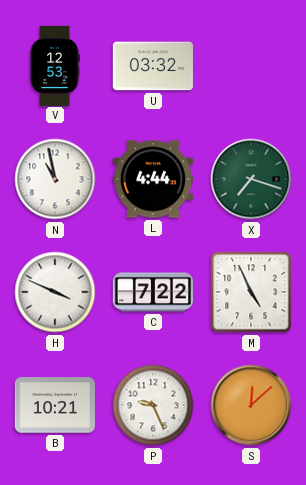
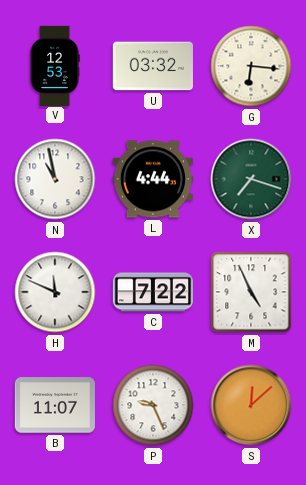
G: none -> 6:16 (251, 66)
H: 3:49 -> 11:49 (55, 292)
B: 10:21 -> 11:07 (55, 405)
